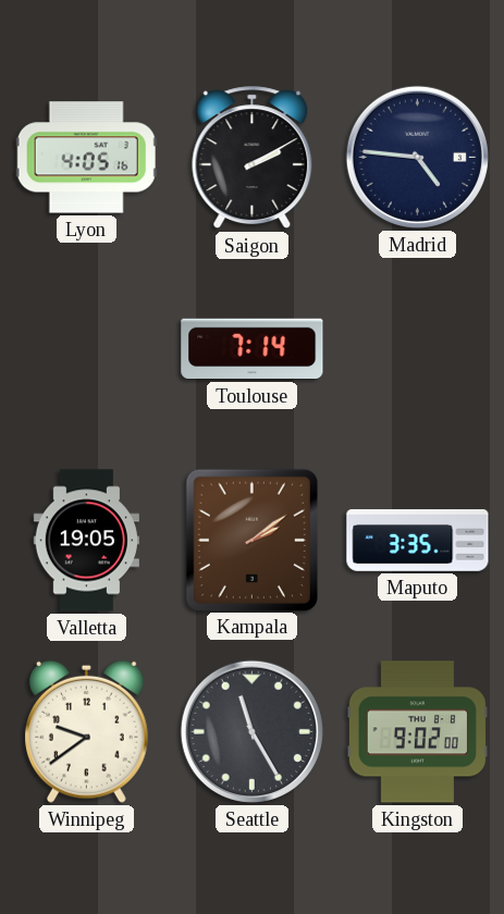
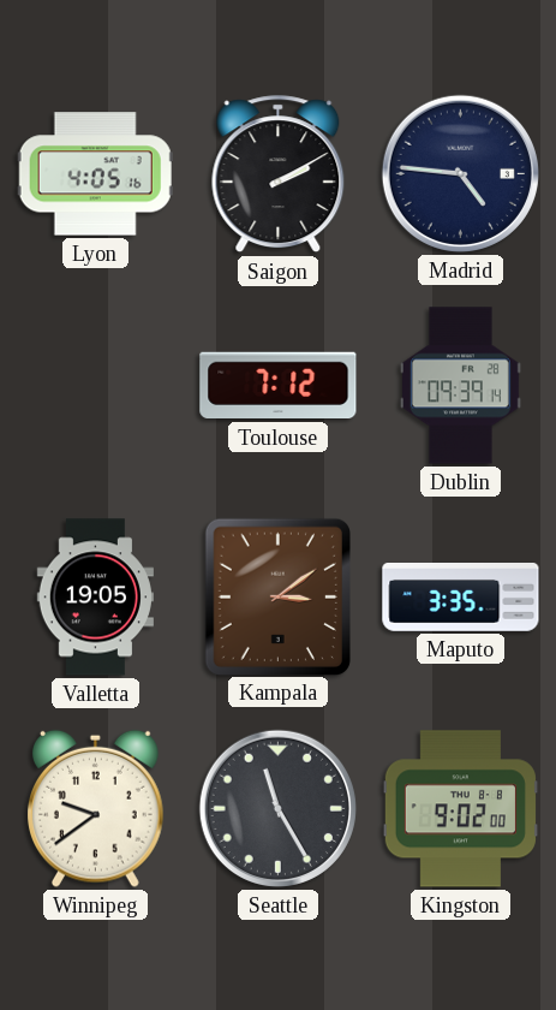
Toulouse: 7:14 -> 7:12 (279, 386)
Dublin: none -> 09:39 (460, 386)
Kampala: 2:09 -> 3:09 (277, 596)
